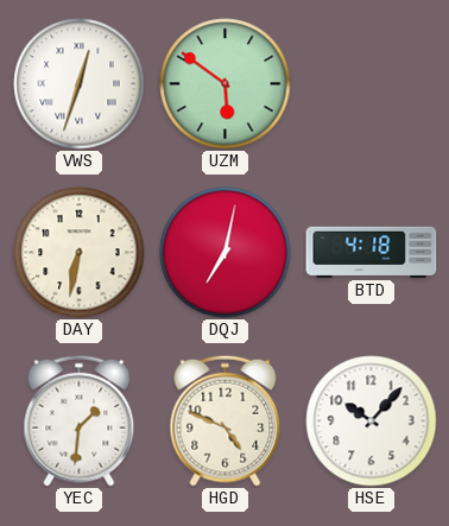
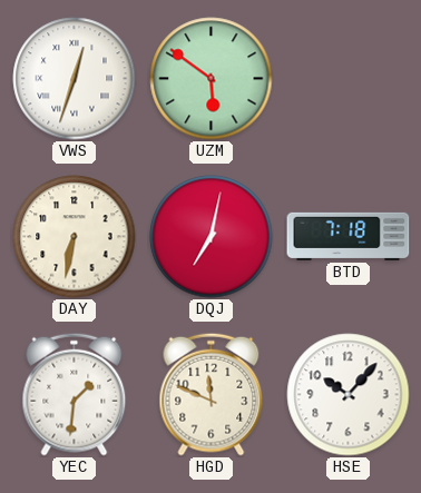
BTD: 4:18 -> 7:18 (349, 236)
HGD: 4:49 -> 11:49 (212, 394)
